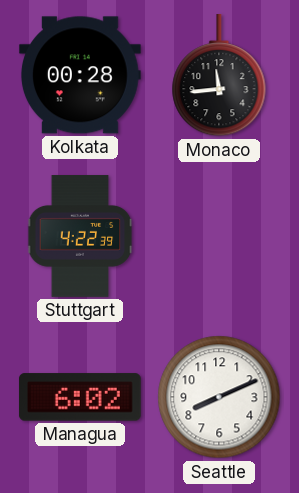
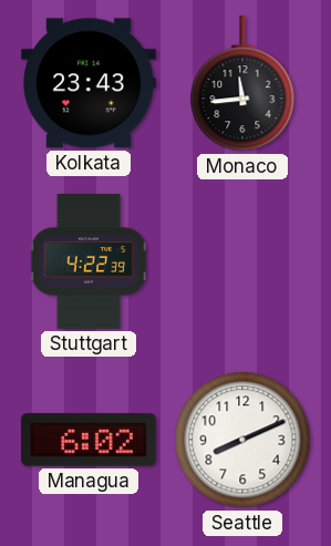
Kolkata: 00:28 -> 23:43 (89, 83)
